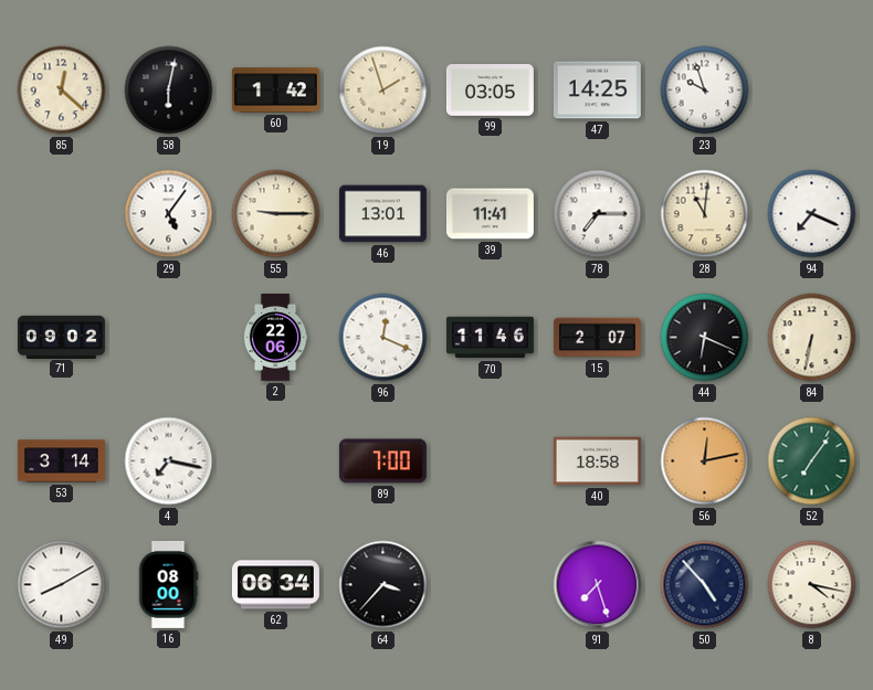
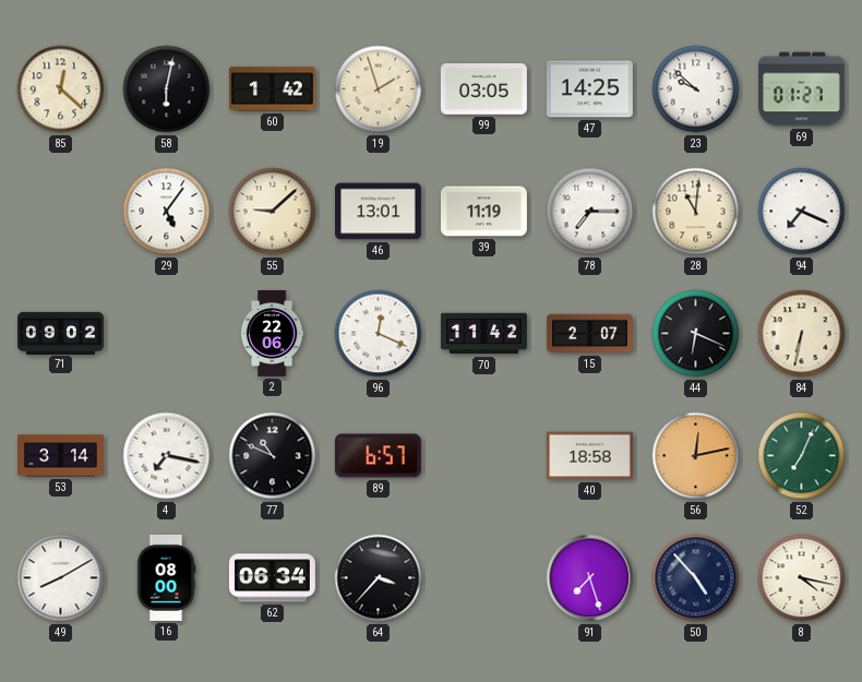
23: 9:57 -> 9:52 (696, 89)
69: none -> 01:27 (801, 89)
55: 9:15 -> 9:08 (273, 212)
39: 11:41 -> 11:19 (483, 212)
70: 11:46 -> 11:42 (483, 334)
77: none -> 10:49 (273, 456)
89: 7:00 -> 6:57 (378, 456)
52: 7:06 -> 7:04 (802, 456)
